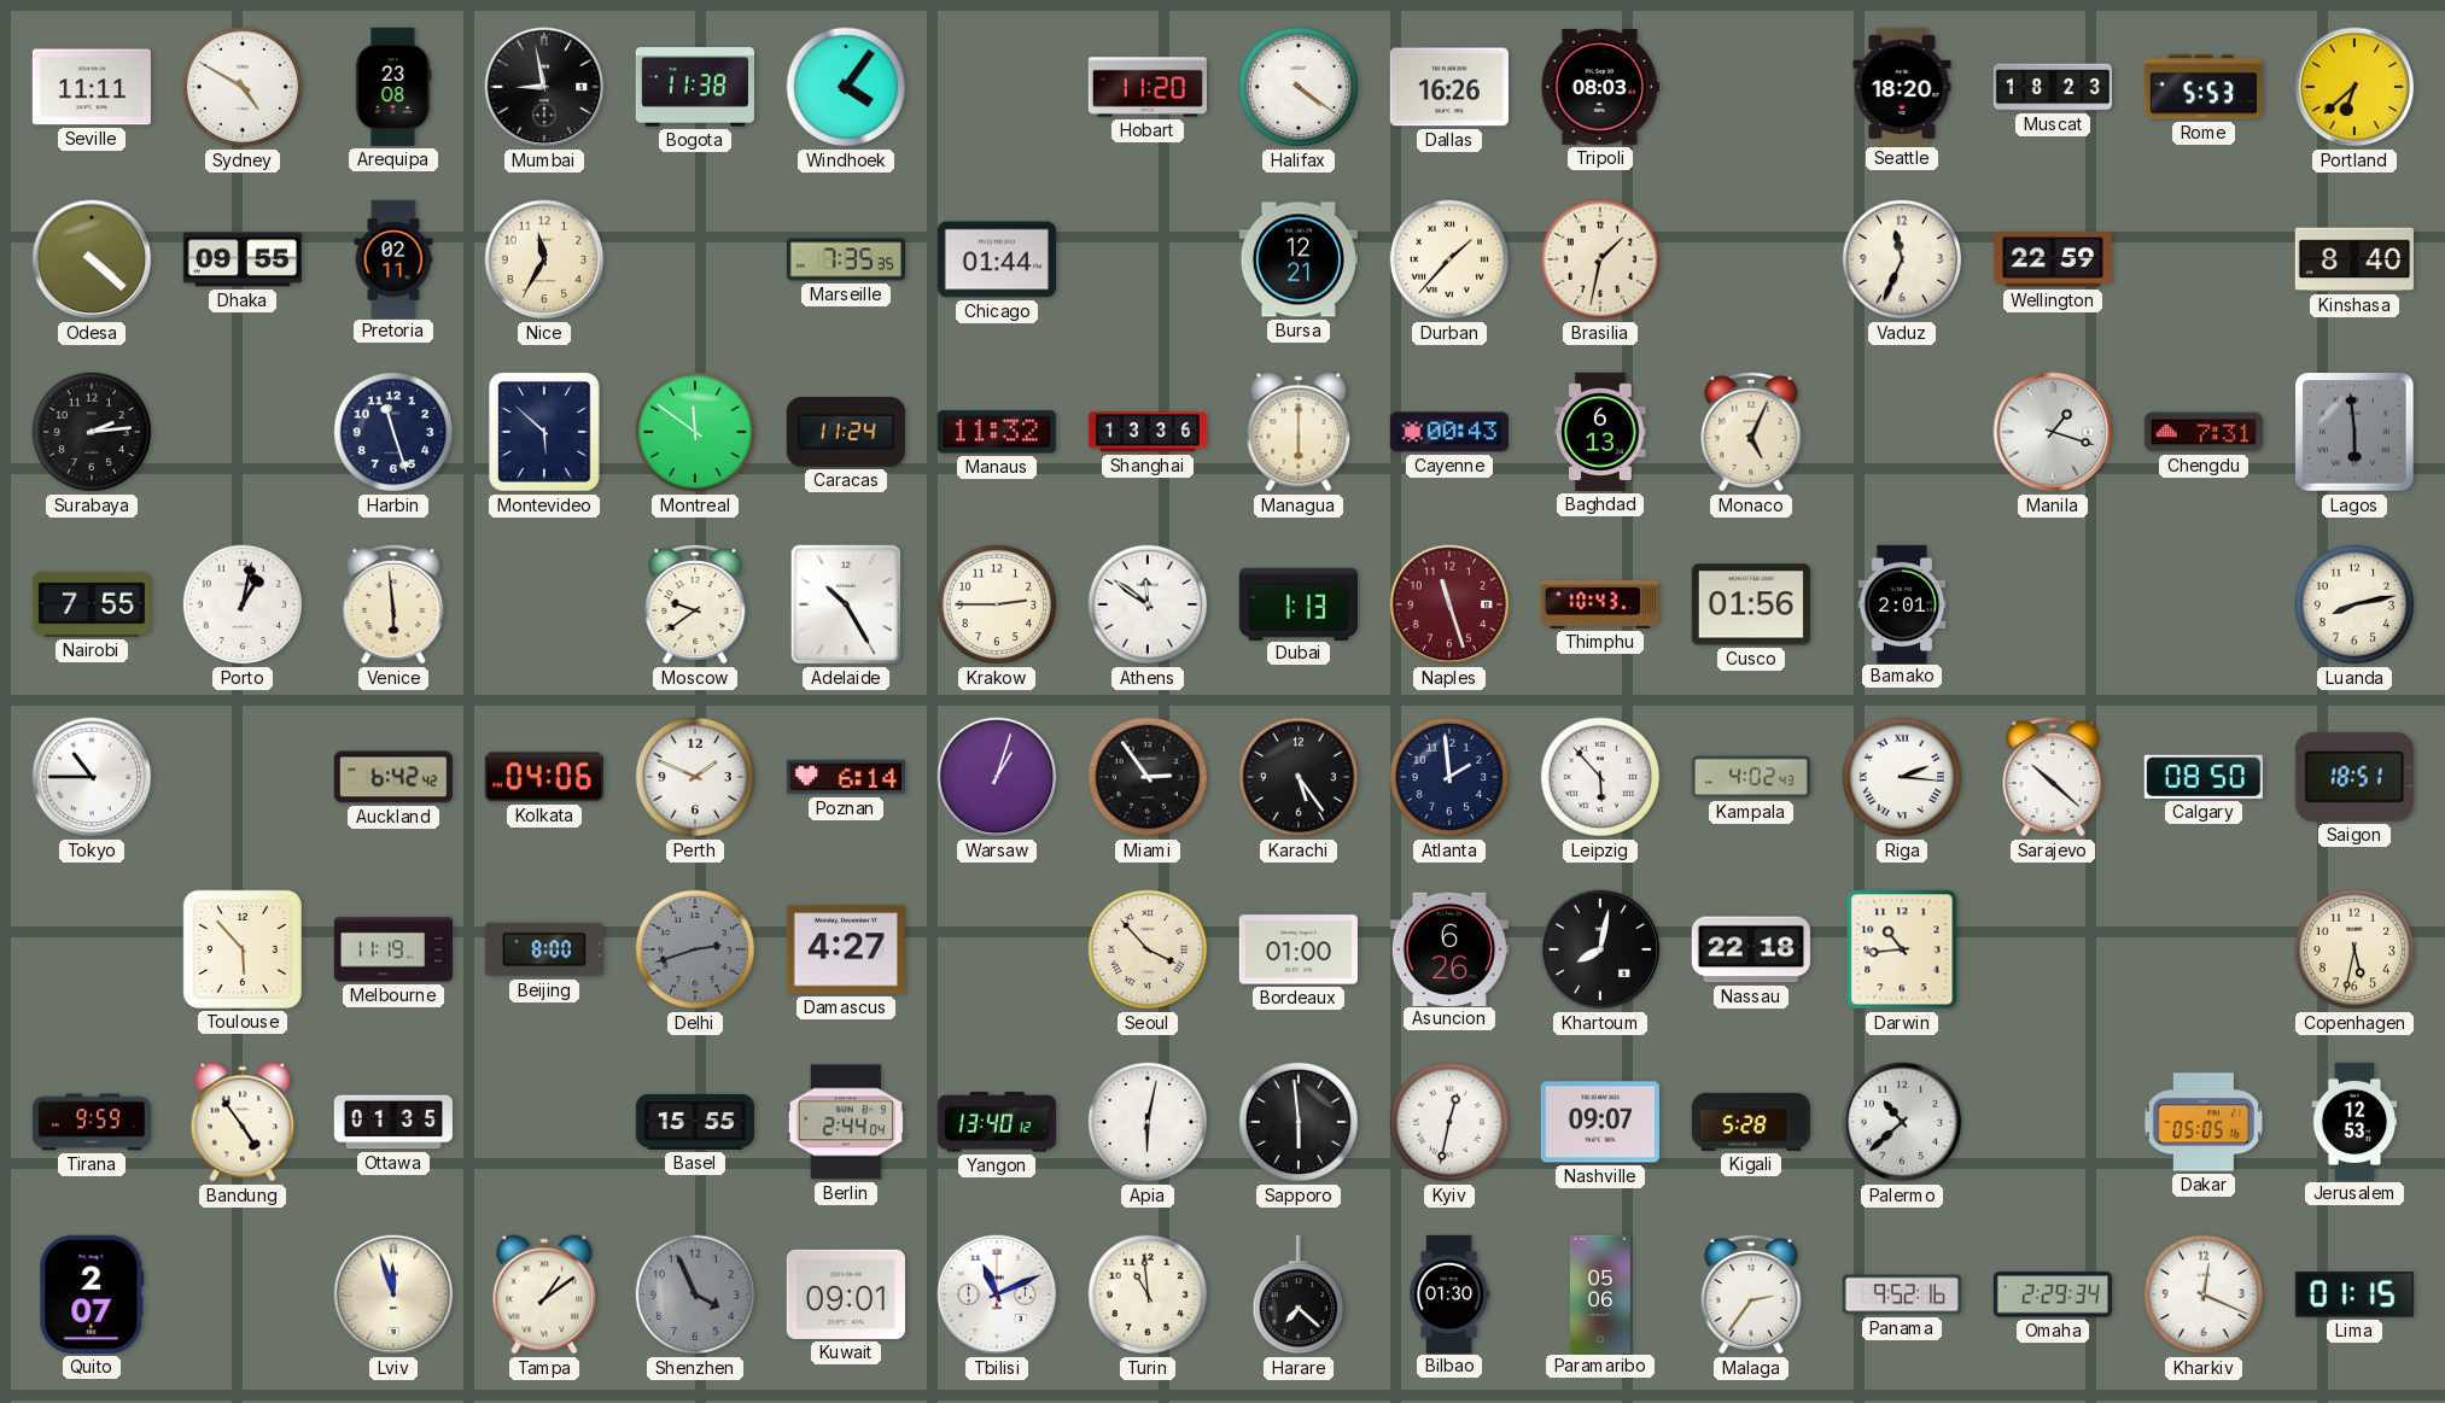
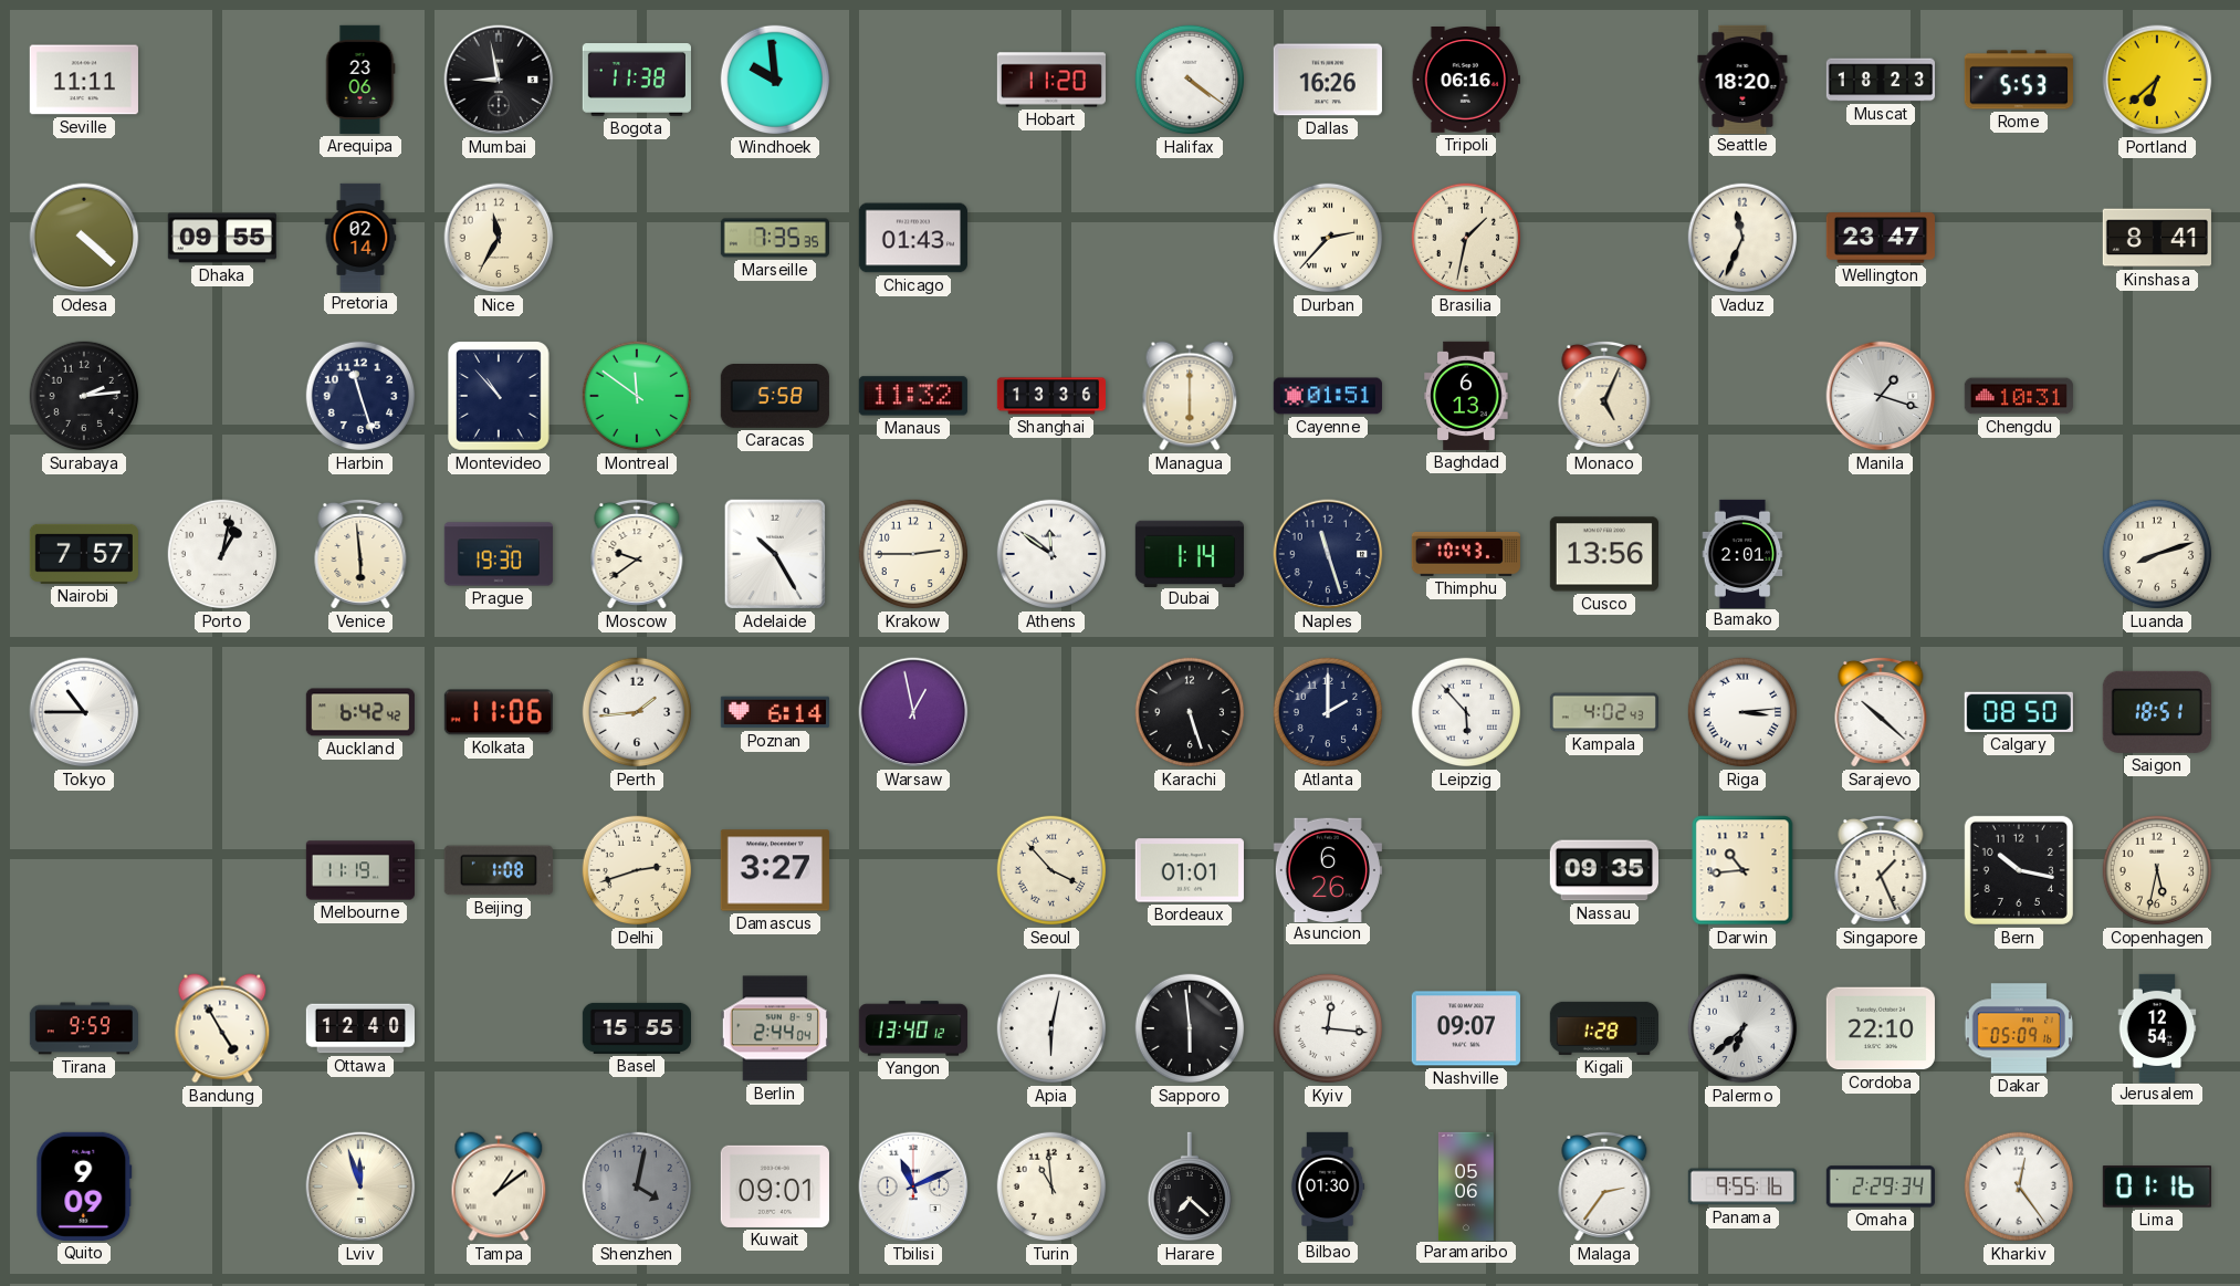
Sydney: 4:50 -> none (243, 87)
Arequipa: 23:08 -> 23:06 (360, 80)
Windhoek: 4:06 -> 9:59 (775, 80)
Tripoli: 08:03 -> 06:16 (1466, 81)
Pretoria: 02:11 -> 02:14 (360, 237)
Chicago: 01:44 -> 01:43 (913, 238)
Bursa: 12:21 -> none (1299, 259)
Durban: 1:37 -> 2:37 (1328, 238)
Wellington: 22:59 -> 23:47 (1881, 238)
Kinshasa: 8:40 -> 8:41 (2157, 238)
Montevideo: 5:52 -> 10:53 (499, 396)
Caracas: 11:24 -> 5:58 (775, 397)
Cayenne: 00:43 -> 01:51 (1328, 396)
Chengdu: 7:31 -> 10:31 (2019, 396)
Lagos: 5:59 -> none (2354, 432)
Nairobi: 7:55 -> 7:57 (84, 554)
Prague: none -> 19:30 (499, 554)
Dubai: 1:13 -> 1:14 (1190, 553)
Naples dial: burgundy -> navy (1328, 554)
Cusco: 01:56 -> 13:56 (1604, 554)
Luanda: 8:13 -> 8:12 (2157, 554)
Kolkata: 04:06 -> 11:06 (499, 712)
Perth: 1:49 -> 1:44 (637, 712)
Warsaw: 1:03 -> 12:58 (913, 712)
Miami: 2:54 -> none (1148, 777)
Karachi: 5:24 -> 5:27 (1190, 712)
Atlanta: 1:59 -> 2:00 (1328, 712)
Riga: 2:16 -> 3:14 (1742, 712)
Toulouse: 5:53 -> none (243, 949)
Beijing: 8:00 -> 1:08 (499, 870)
Delhi dial: grey -> cream (637, 870)
Damascus: 4:27 -> 3:27 (775, 870)
Bordeaux: 01:00 -> 01:01 (1190, 870)
Khartoum: 8:02 -> none (1600, 949)
Nassau: 22:18 -> 09:35 (1604, 870)
Singapore: none -> 1:26 (1881, 870)
Bern: none -> 10:17 (2019, 870)
Bandung: 4:54 -> 4:55 (222, 1028)
Ottawa: 01:35 -> 12:40 (359, 1028)
Kyiv: 12:32 -> 12:16 (1328, 1028)
Kigali: 5:28 -> 1:28 (1604, 1028)
Palermo: 10:38 -> 6:38 (1742, 1028)
Cordoba: none -> 22:10 (1881, 1028)
Dakar: 05:05 -> 05:09 (2018, 1028)
Jerusalem: 12:53 -> 12:54 (2157, 1027)
Quito: 2:07 -> 9:09 (84, 1186)
Shenzhen: 3:56 -> 4:02 (637, 1186)
Panama: 9:52 -> 9:55 (1742, 1186)
Kharkiv: 12:19 -> 12:24 (2019, 1186)
Lima: 01:15 -> 01:16 (2157, 1186)
